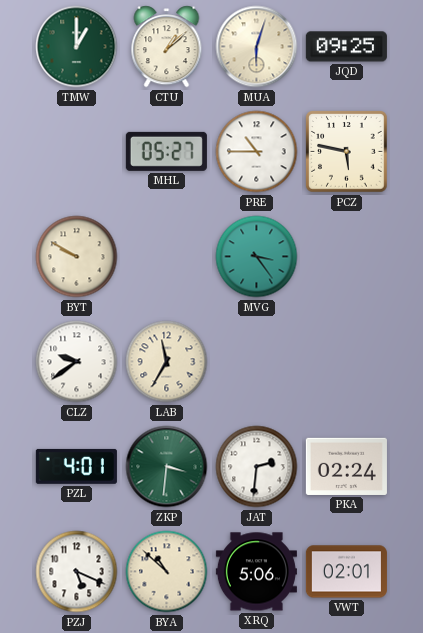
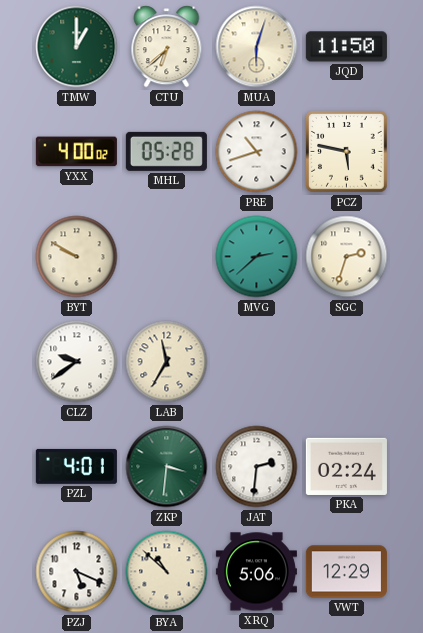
CTU: 1:08 -> 6:38 (167, 47)
JQD: 09:25 -> 11:50 (346, 47)
YXX: none -> 4:00 (76, 152)
MHL: 05:27 -> 05:28 (166, 151)
PRE: 10:45 -> 10:42 (257, 152)
MVG: 3:24 -> 2:38 (257, 257)
SGC: none -> 2:33 (347, 257)
VWT: 02:01 -> 12:29 (346, 572)
